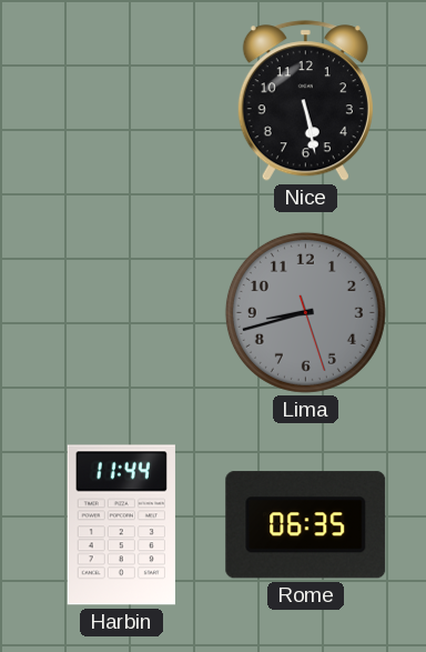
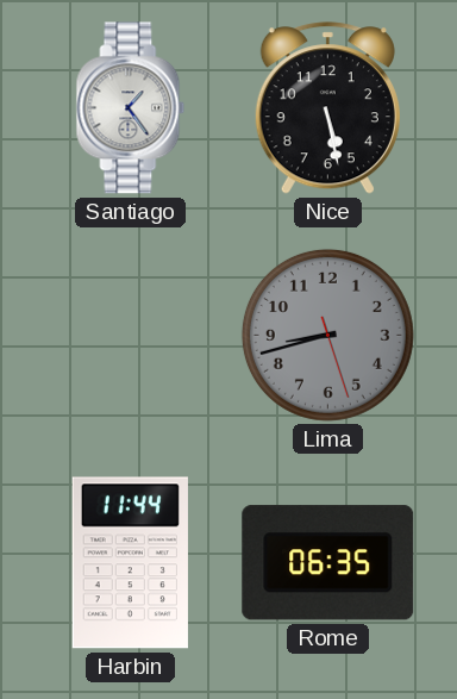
Santiago: none -> 1:24 (131, 108)
